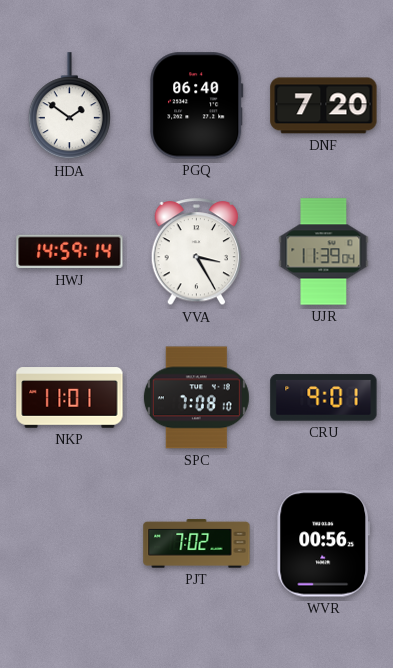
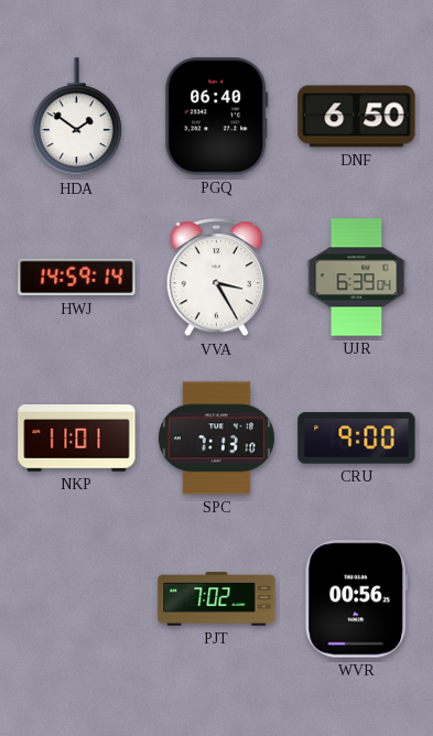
DNF: 7:20 -> 6:50 (357, 117)
UJR: 11:39 -> 6:39 (357, 278)
SPC: 7:08 -> 7:13 (216, 439)
CRU: 9:01 -> 9:00 (357, 439)
